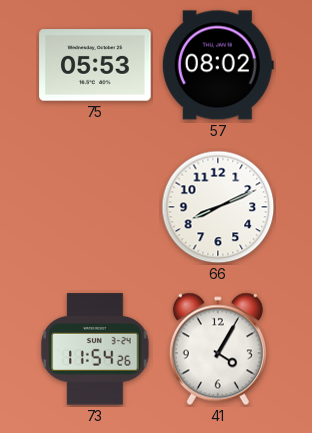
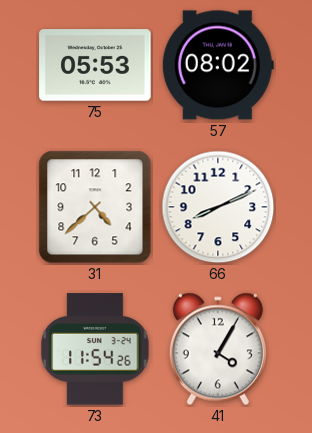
31: none -> 4:38 (95, 207)
